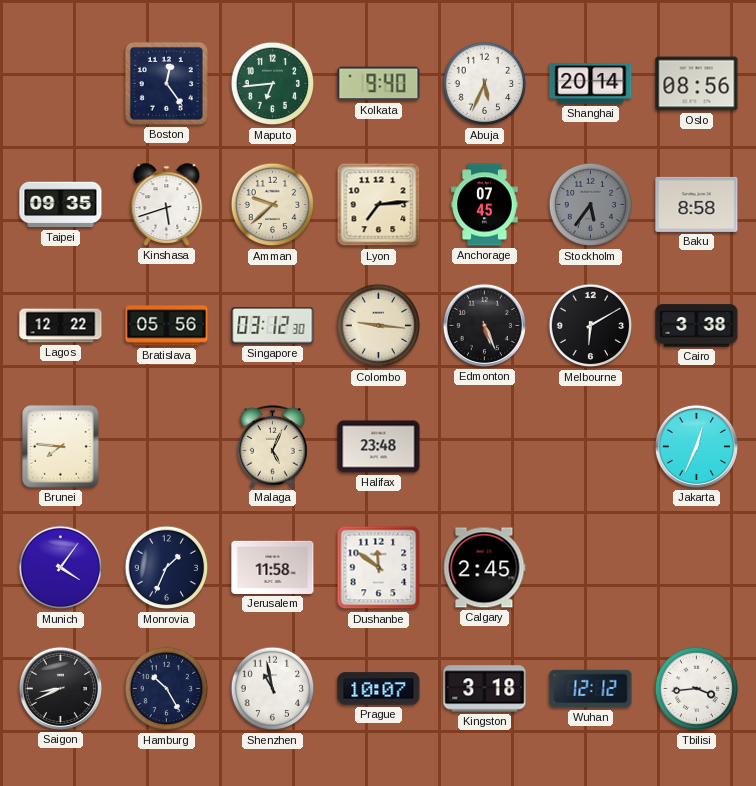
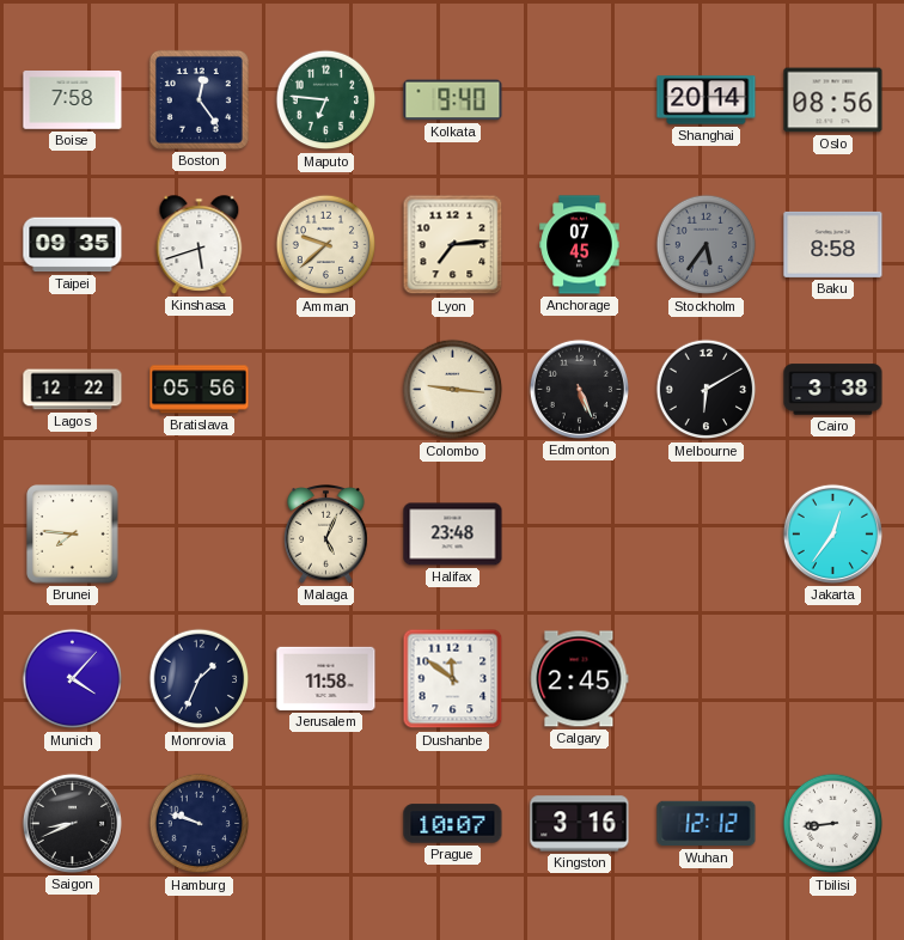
Boise: none -> 7:58 (73, 100)
Maputo: 6:44 -> 6:46 (326, 100)
Abuja: 5:34 -> none (485, 84)
Singapore: 03:12 -> none (273, 326)
Jakarta: 12:34 -> 12:36 (832, 533)
Munich: 4:06 -> 4:07 (73, 679)
Hamburg: 10:25 -> 9:48 (200, 824)
Shenzhen: 10:58 -> none (273, 689)
Kingston: 3:18 -> 3:16 (580, 824)
Tbilisi: 3:44 -> 8:44 (833, 824)
